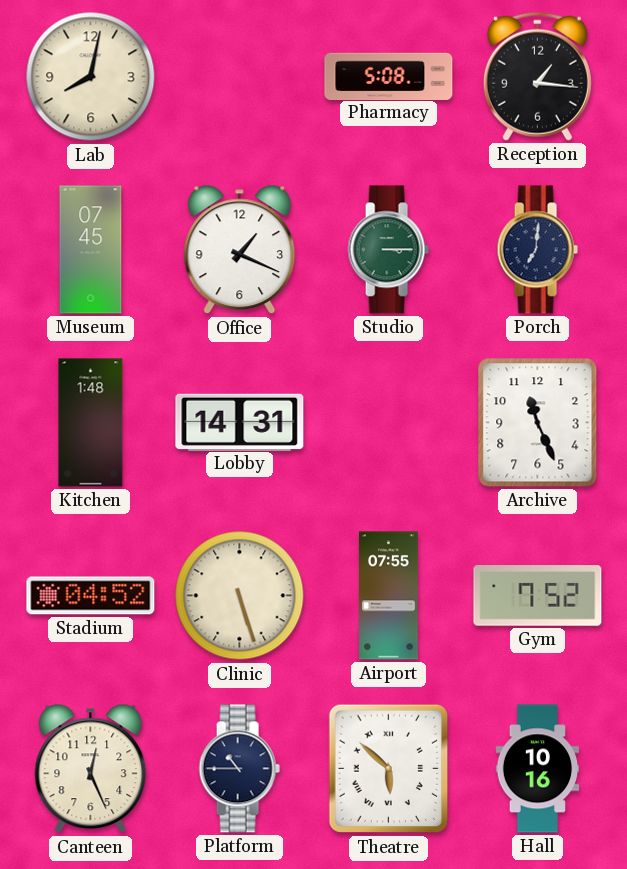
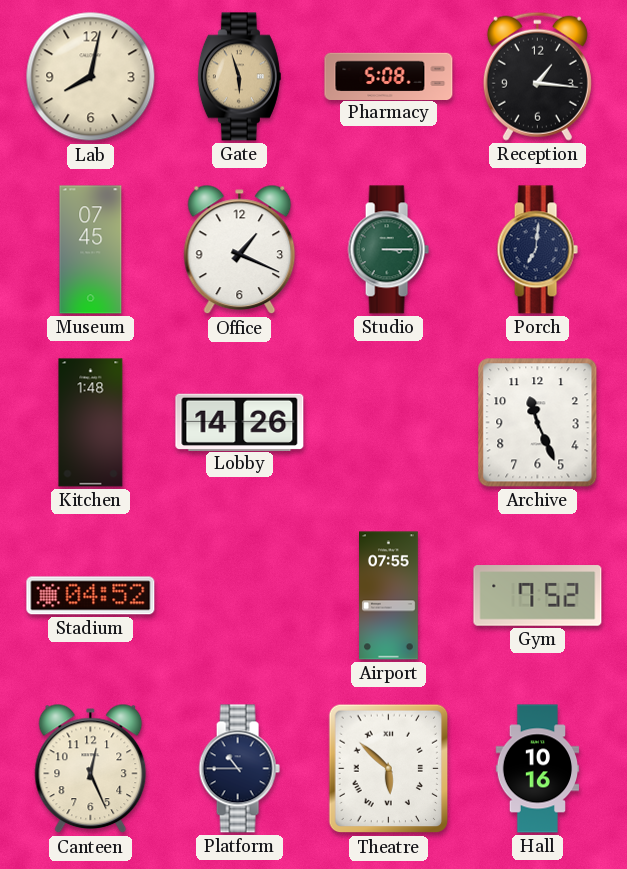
Gate: none -> 5:57 (239, 77)
Lobby: 14:31 -> 14:26 (240, 422)
Clinic: 5:27 -> none (240, 596)
